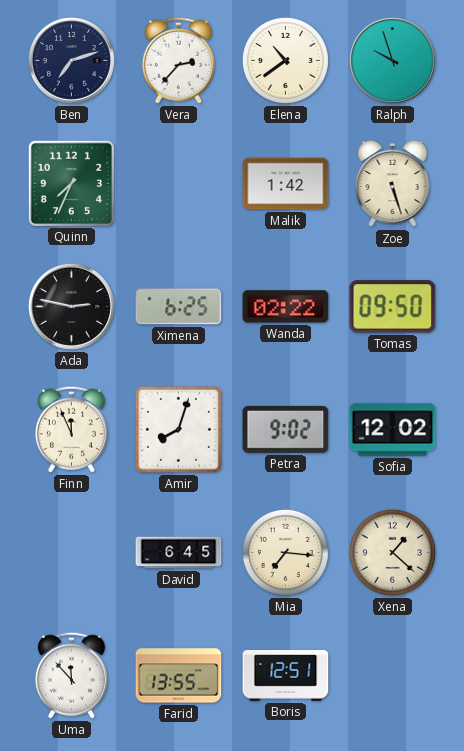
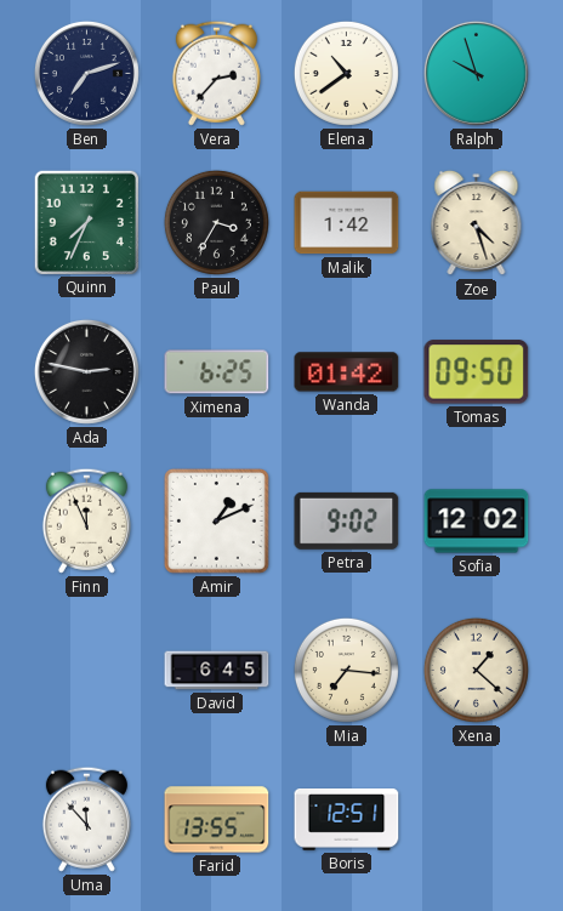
Paul: none -> 3:35 (216, 222)
Zoe: 5:27 -> 4:27 (477, 223)
Wanda: 02:22 -> 01:42 (347, 372)
Amir: 8:03 -> 1:11 (216, 520)
